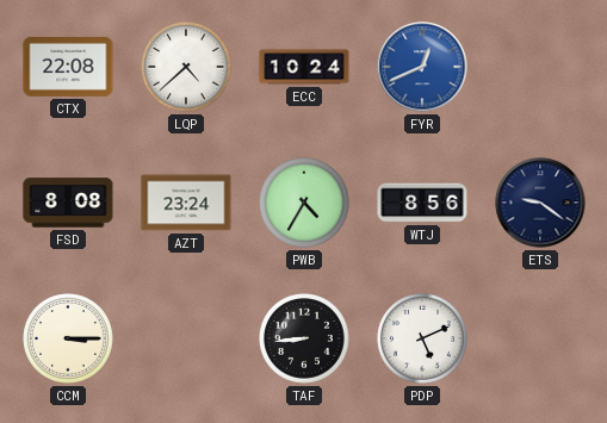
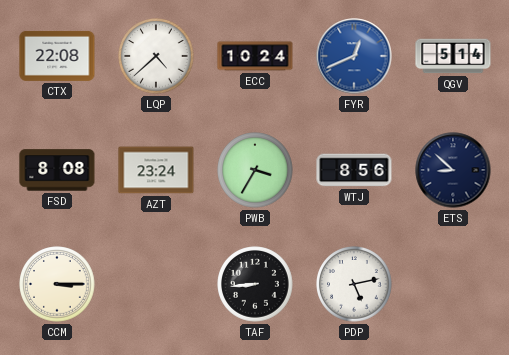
QGV: none -> 5:14 (453, 56)
PWB: 4:35 -> 3:35 (255, 170)
ETS: 9:21 -> 8:52 (453, 170)
PDP: 5:11 -> 5:13 (354, 284)
